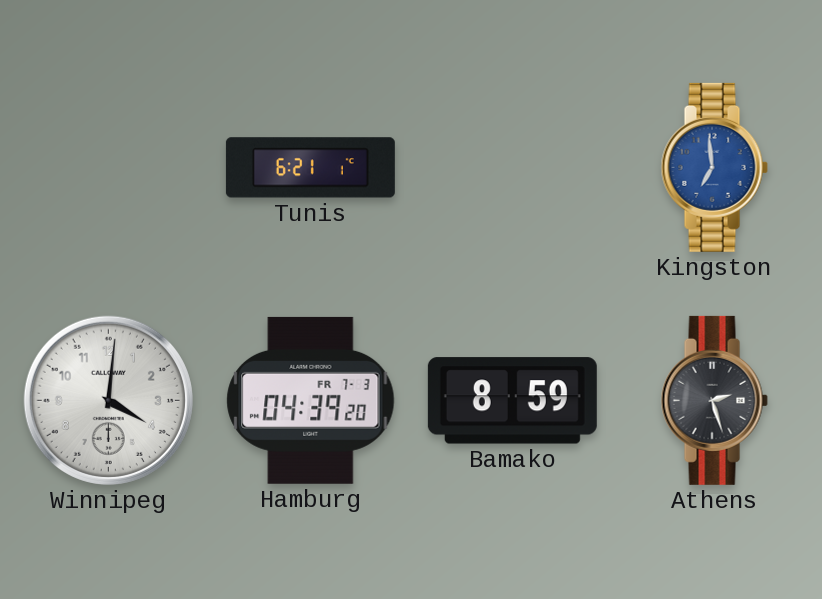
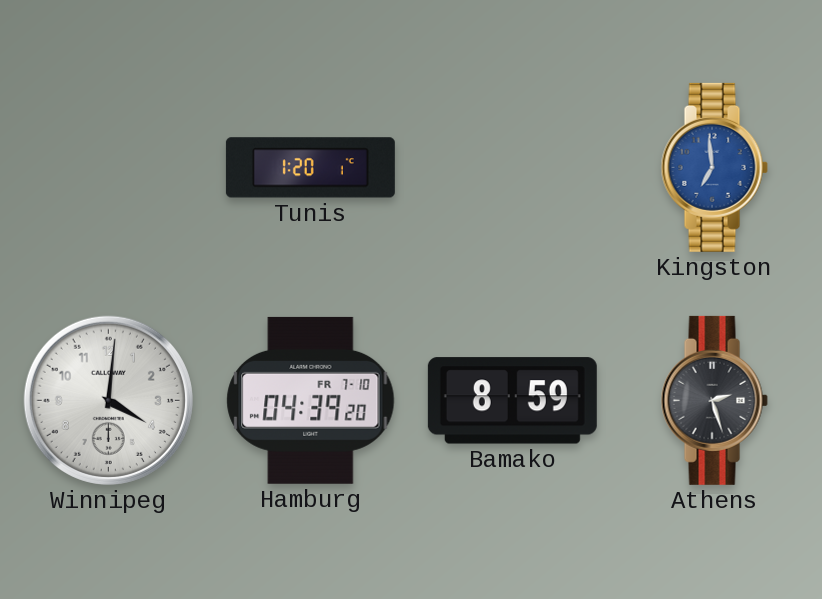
Tunis: 6:21 -> 1:20 (310, 168)
Hamburg date: FR 7-3 -> FR 7-10 (311, 400)
